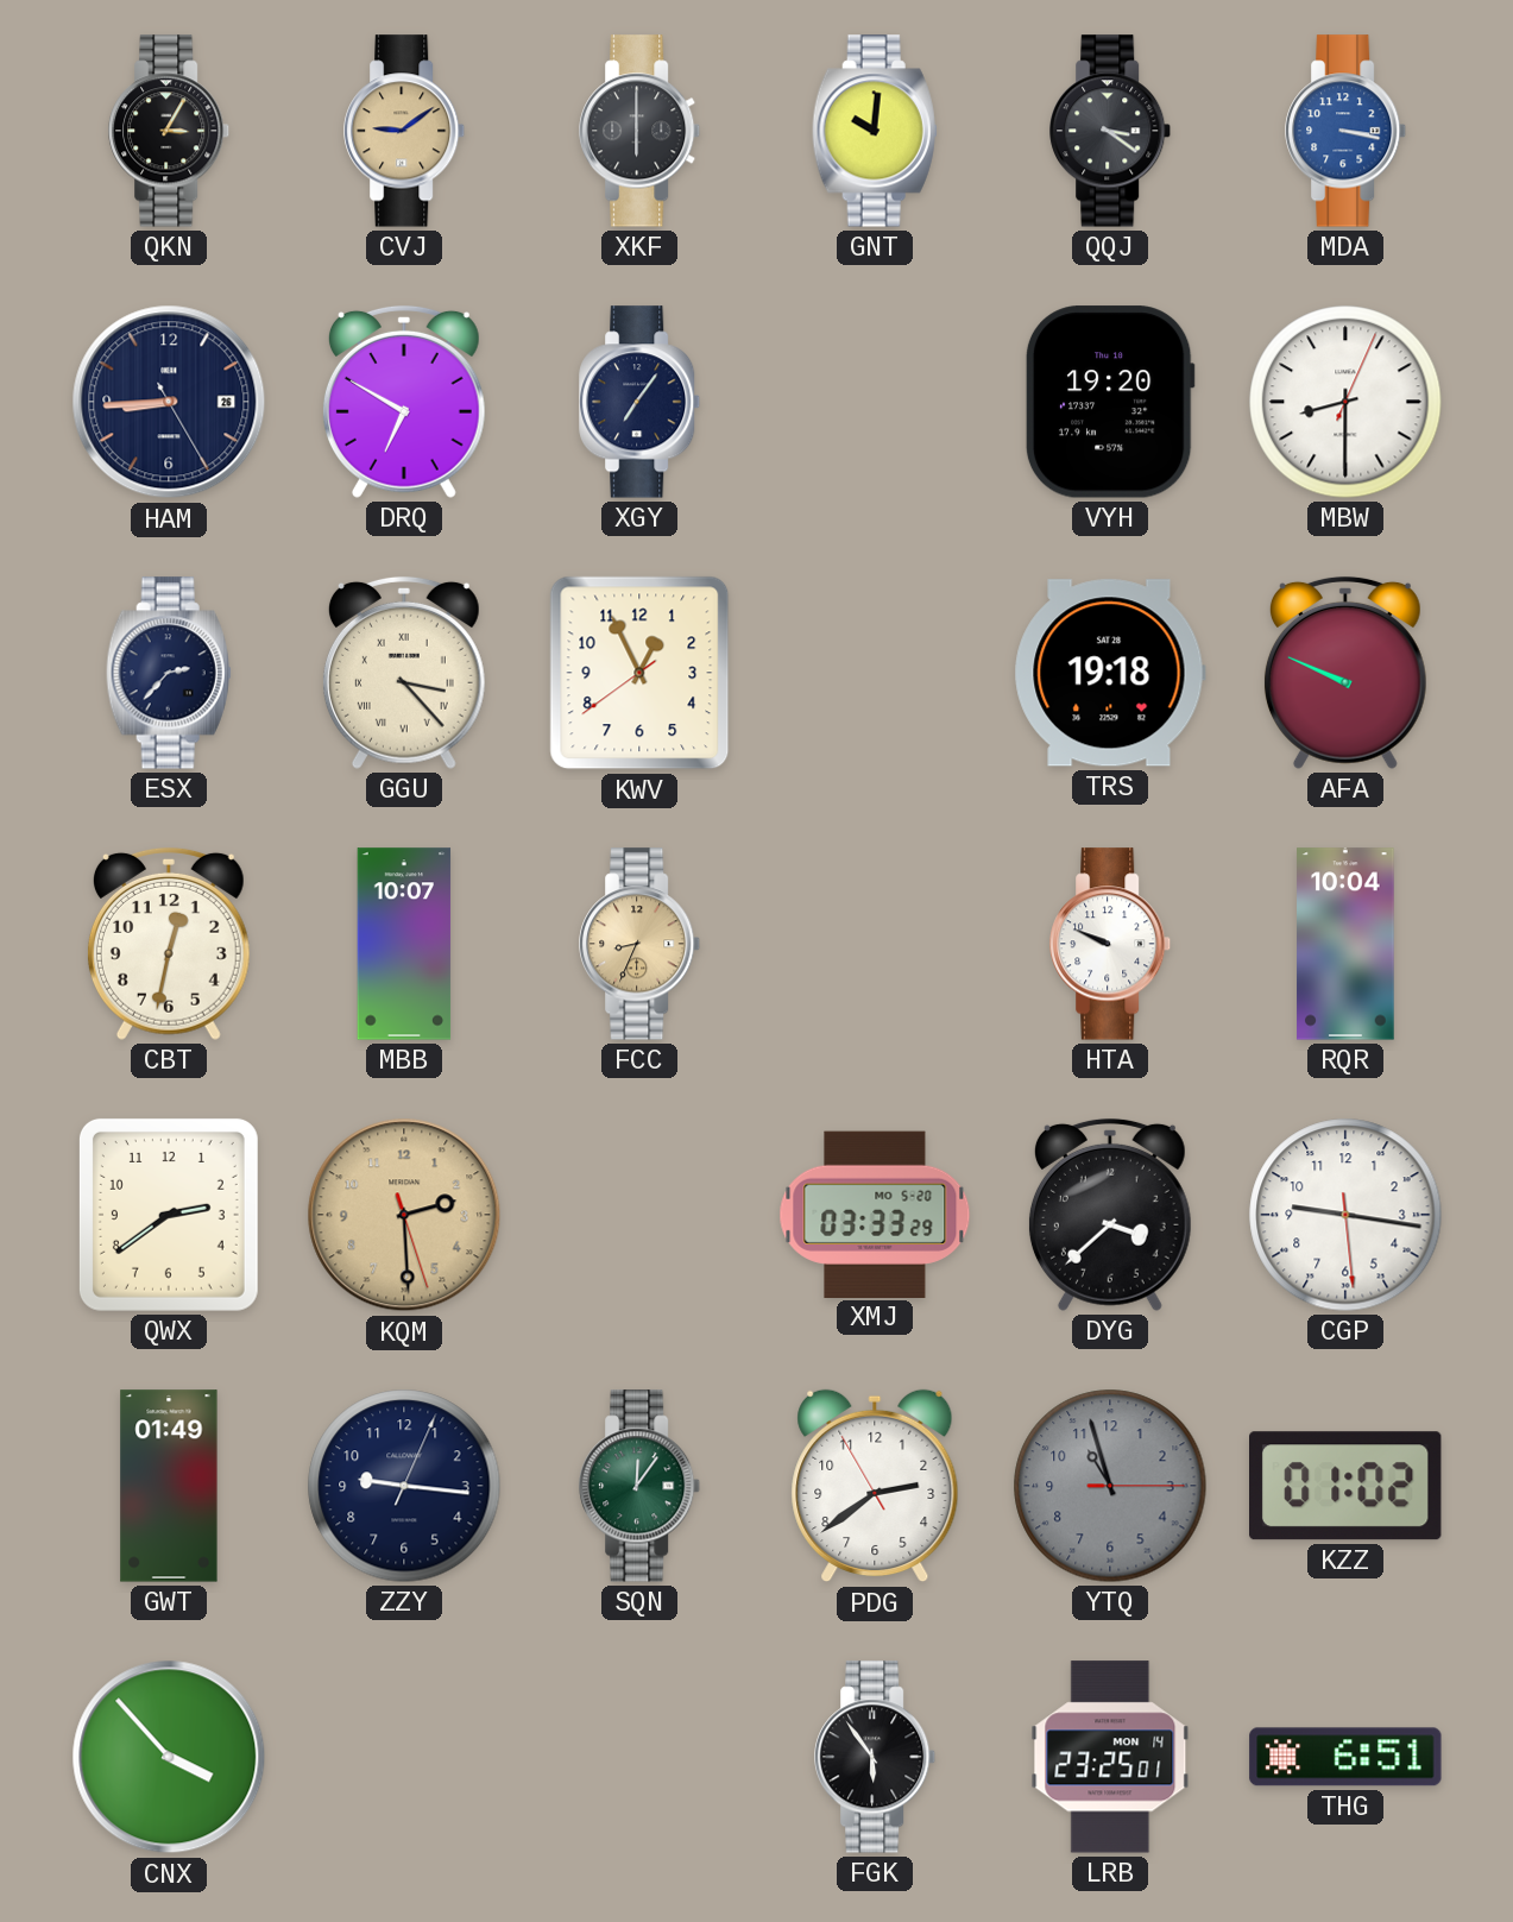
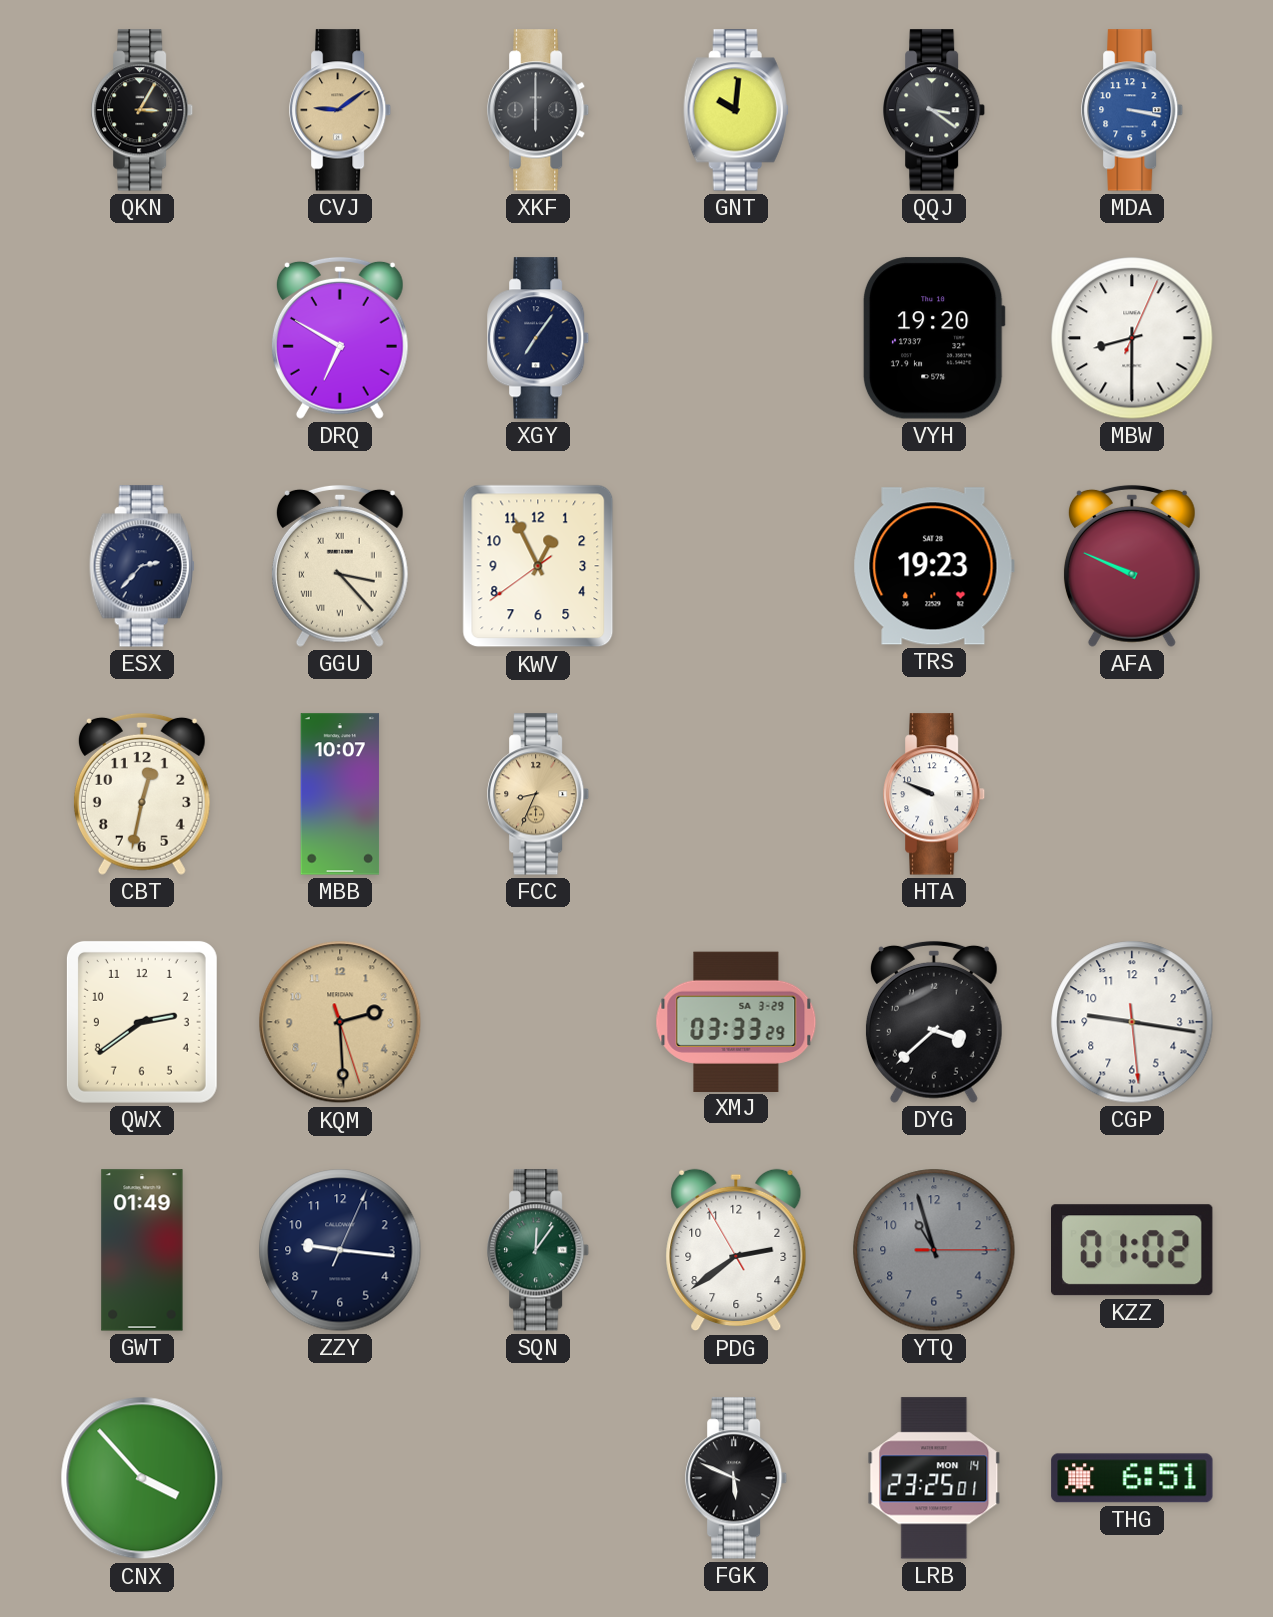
HAM: 8:44 -> none (169, 402)
TRS: 19:18 -> 19:23 (934, 566)
RQR: 10:04 -> none (1345, 944)
XMJ date: MO 5-20 -> SA 3-29 (736, 1021)
FGK: 5:54 -> 5:49 (737, 1478)
